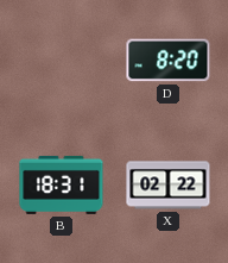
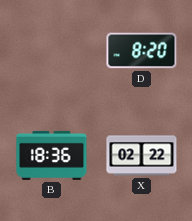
B: 18:31 -> 18:36 (52, 155)
